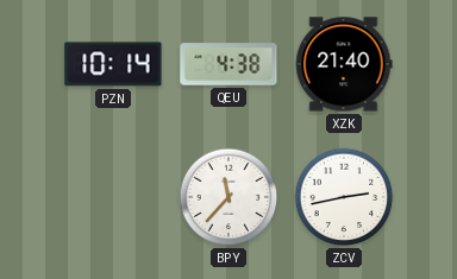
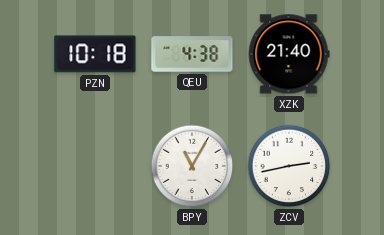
PZN: 10:14 -> 10:18 (95, 54)
BPY: 11:37 -> 11:05 (192, 166)
